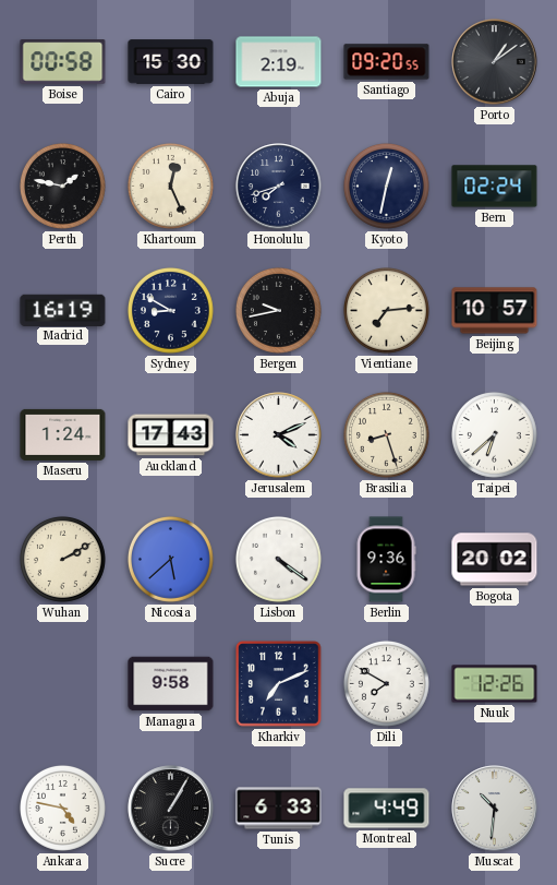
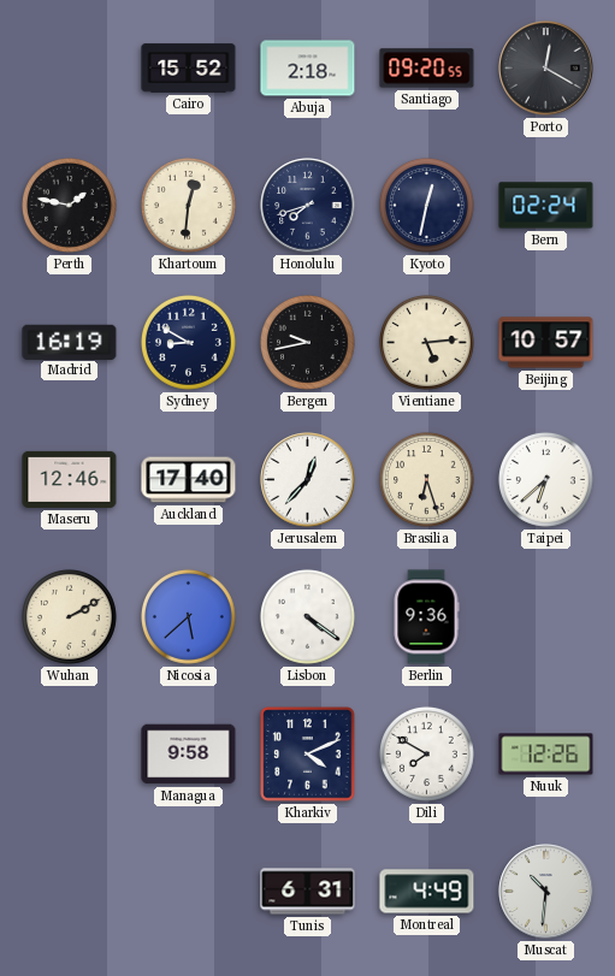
Boise: 00:58 -> none (63, 62)
Cairo: 15:30 -> 15:52 (189, 69)
Abuja: 2:19 -> 2:18 (308, 69)
Porto: 1:09 -> 12:20 (546, 69)
Khartoum: 12:26 -> 12:31 (188, 205)
Vientiane: 7:14 -> 5:14 (426, 342)
Maseru: 1:24 -> 12:46 (70, 479)
Auckland: 17:43 -> 17:40 (189, 480)
Jerusalem: 4:11 -> 12:37 (308, 480)
Brasilia: 8:27 -> 6:27 (426, 479)
Bogota: 20:02 -> none (495, 560)
Kharkiv: 7:11 -> 4:11 (308, 755)
Ankara: 4:47 -> none (62, 808)
Sucre: 1:05 -> none (171, 809)
Tunis: 6:33 -> 6:31 (308, 892)
